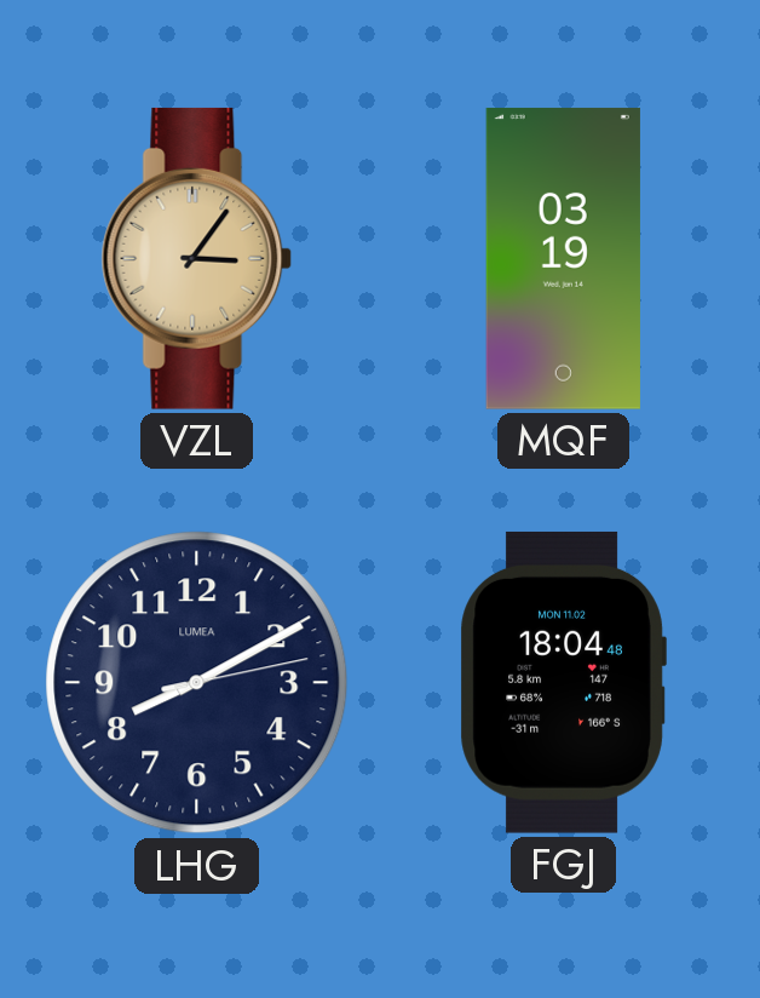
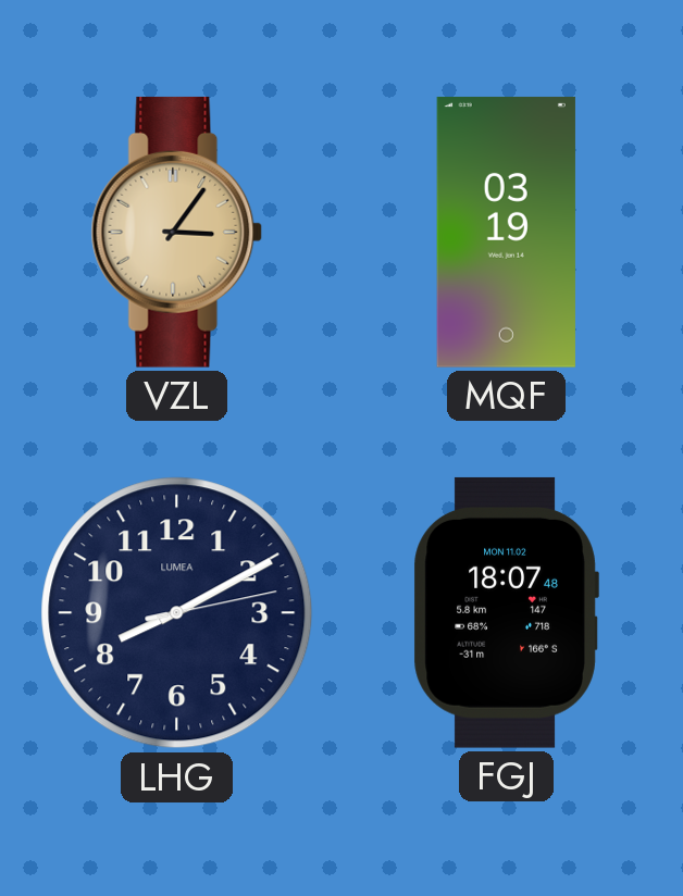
FGJ: 18:04 -> 18:07 (506, 612)
